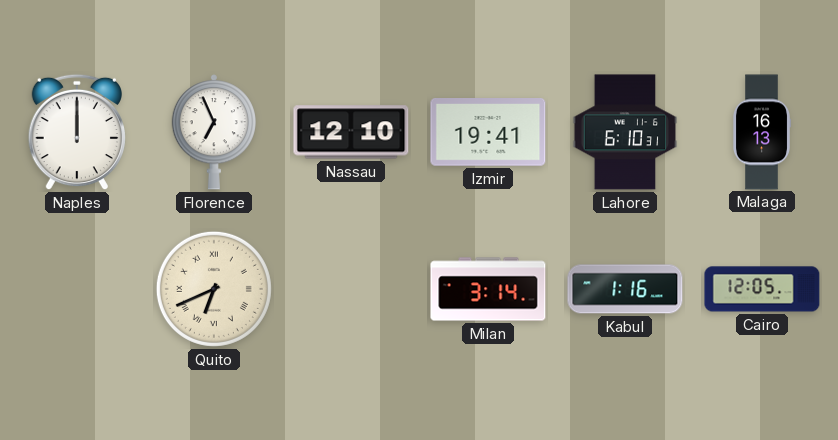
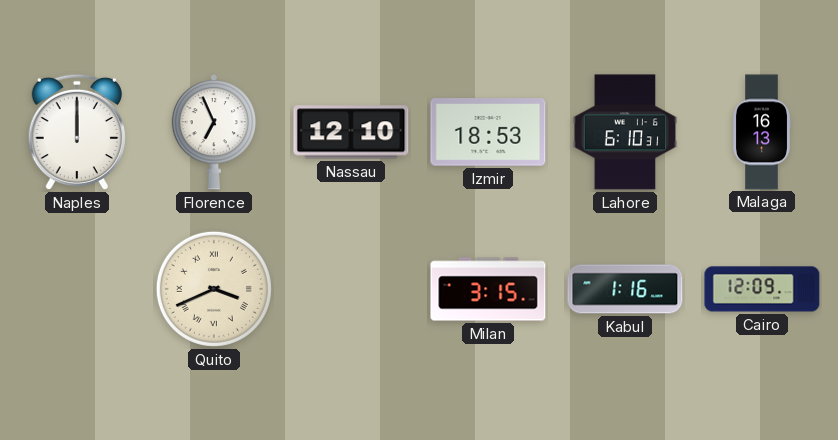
Izmir: 19:41 -> 18:53 (488, 132)
Quito: 6:41 -> 3:41 (214, 289)
Milan: 3:14 -> 3:15 (488, 289)
Cairo: 12:05 -> 12:09 (762, 289)
